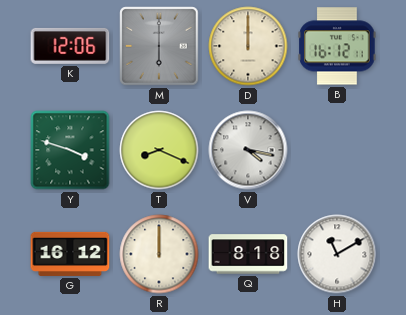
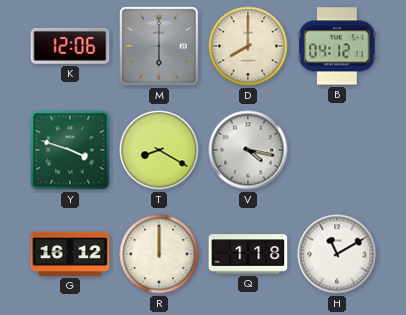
D: 12:00 -> 8:00 (248, 46)
B: 16:12 -> 04:12 (337, 46)
T: 8:19 -> 8:20 (159, 150)
Q: 8:18 -> 1:18 (248, 254)
